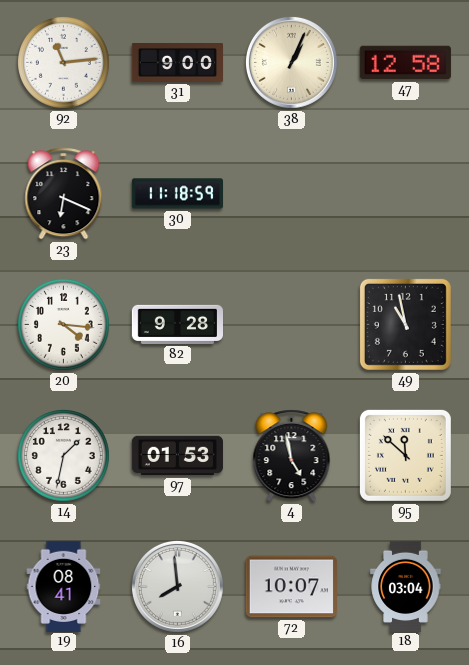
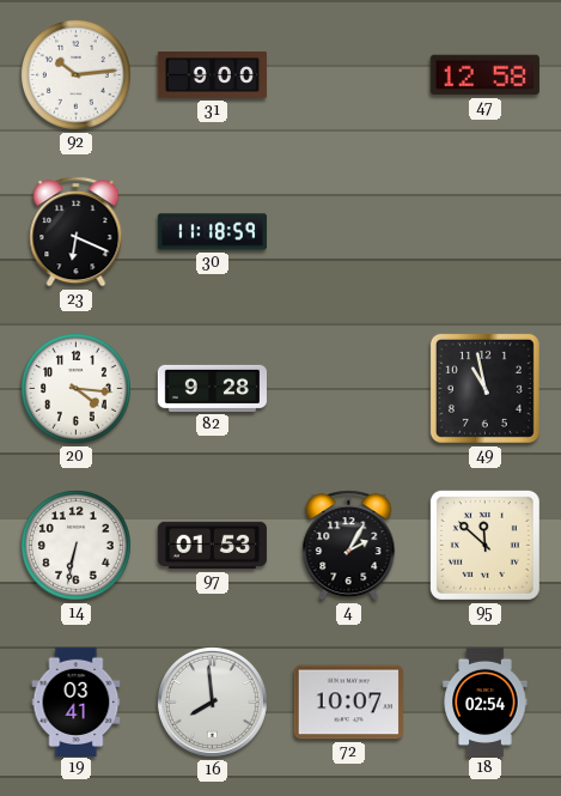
92: 11:14 -> 10:14 (77, 75)
38: 1:04 -> none (291, 62)
14: 1:32 -> 6:32 (77, 546)
4: 4:58 -> 2:05 (349, 546)
19: 08:41 -> 03:41 (77, 701)
18: 03:04 -> 02:54 (486, 701)
